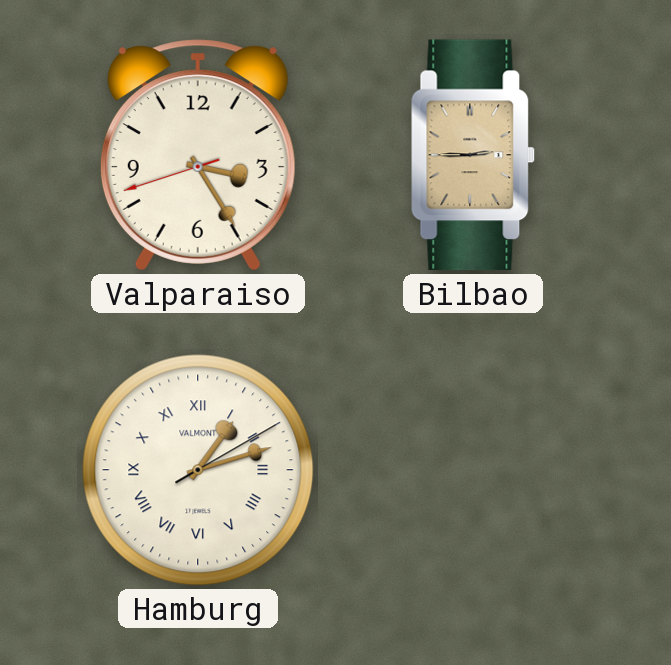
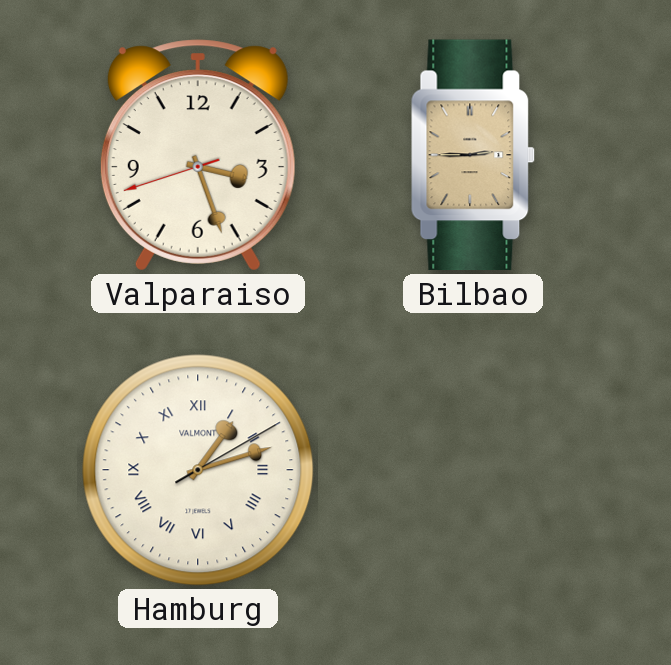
Valparaiso: 3:24 -> 3:26 (198, 155)
